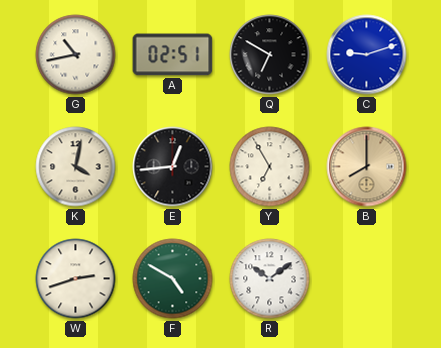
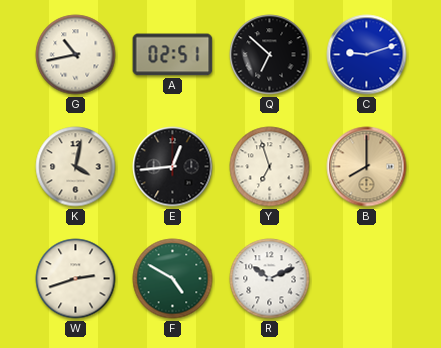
Q: 6:50 -> 6:52 (270, 55)
Y: 6:55 -> 6:57 (270, 167)
R: 10:09 -> 10:11 (270, 279)
